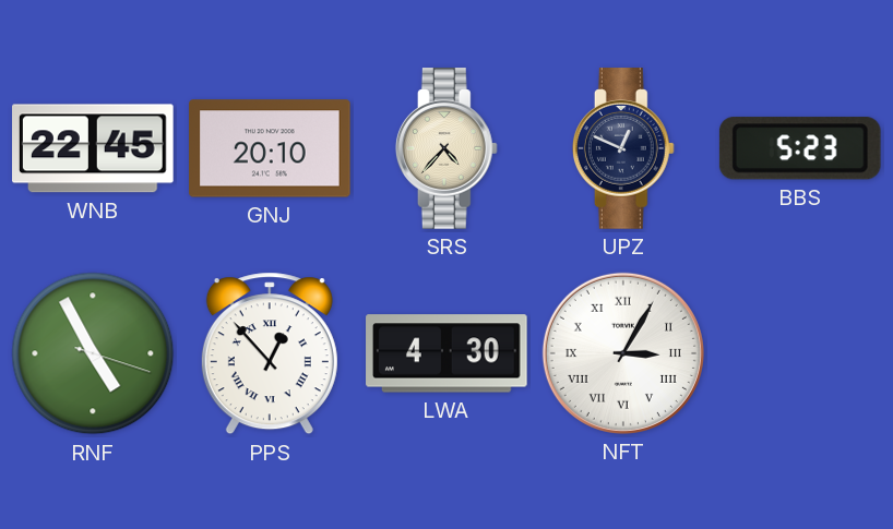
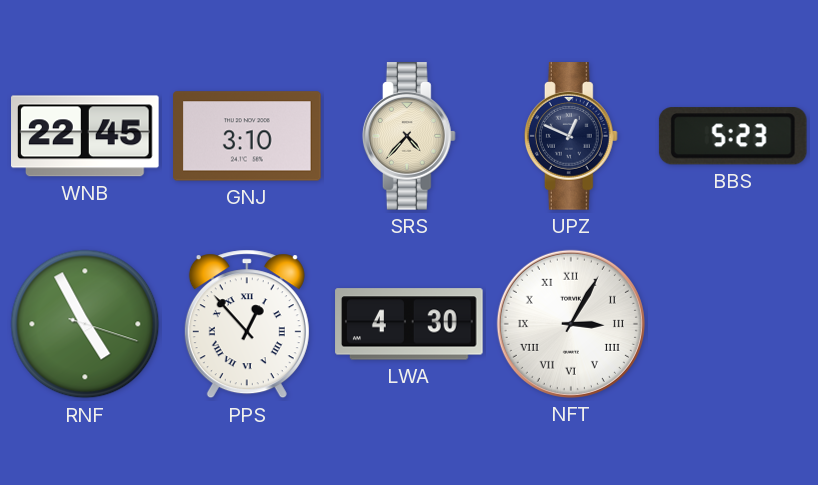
GNJ: 20:10 -> 3:10 (247, 136)
